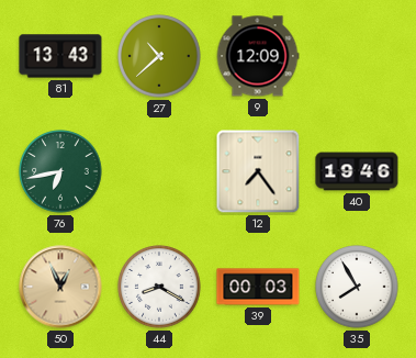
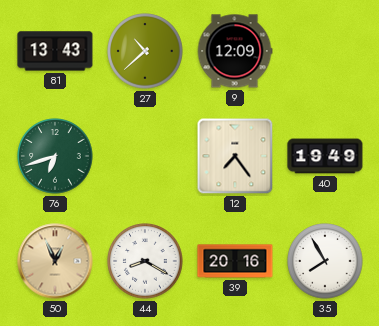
76: 6:43 -> 6:42 (55, 156)
40: 19:46 -> 19:49 (325, 156)
39: 00:03 -> 20:16 (235, 261)
